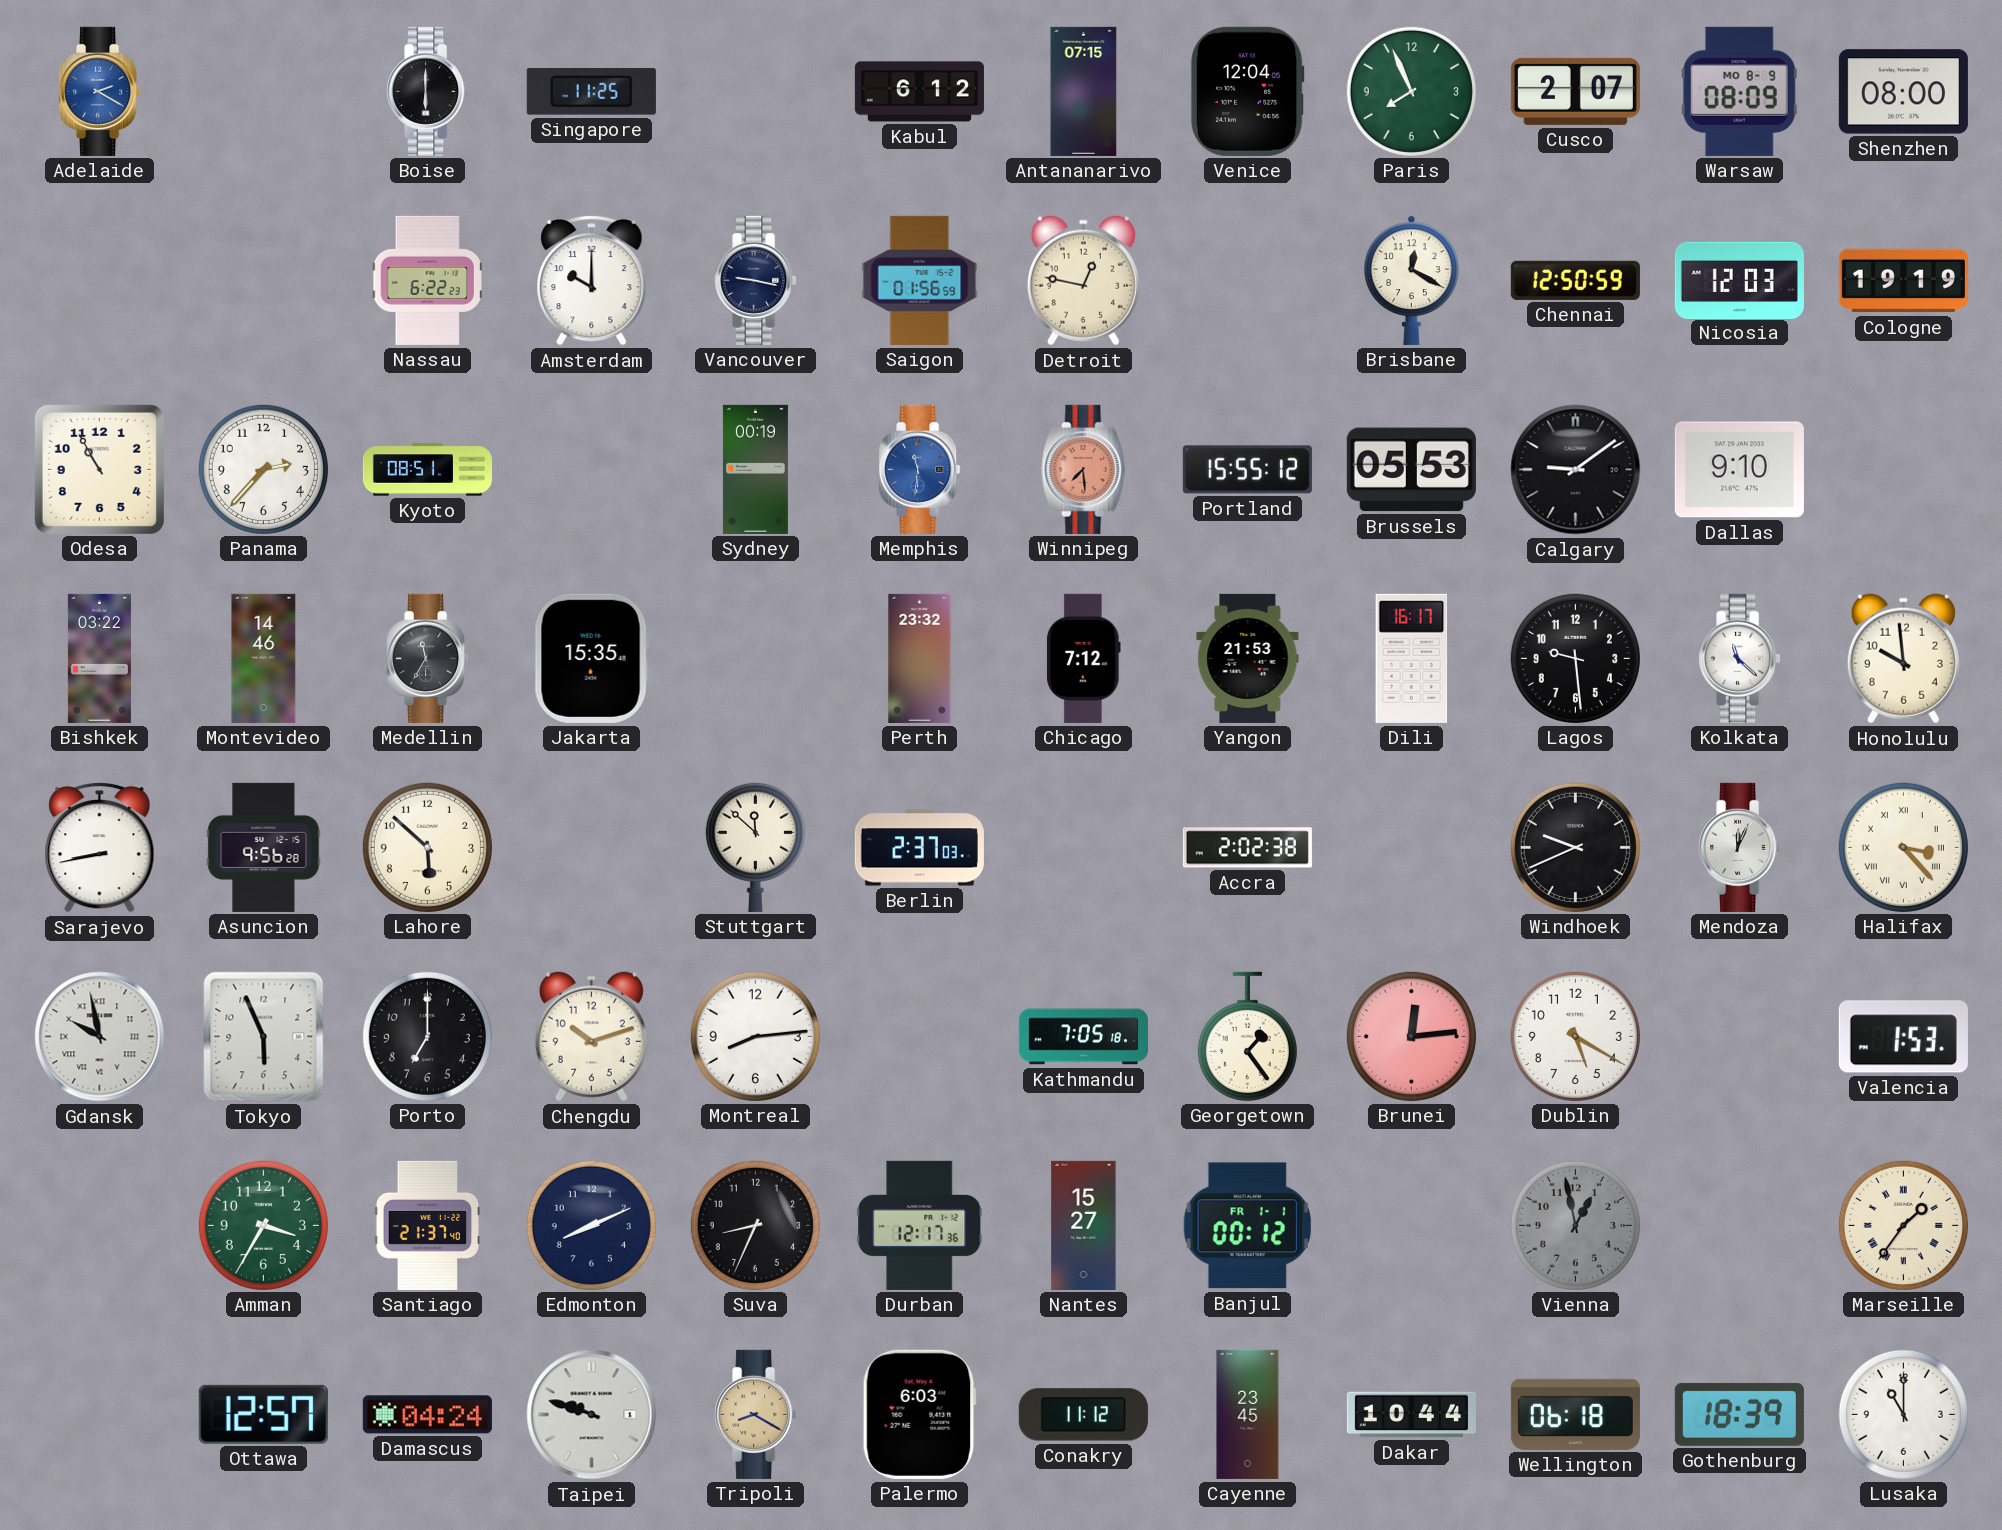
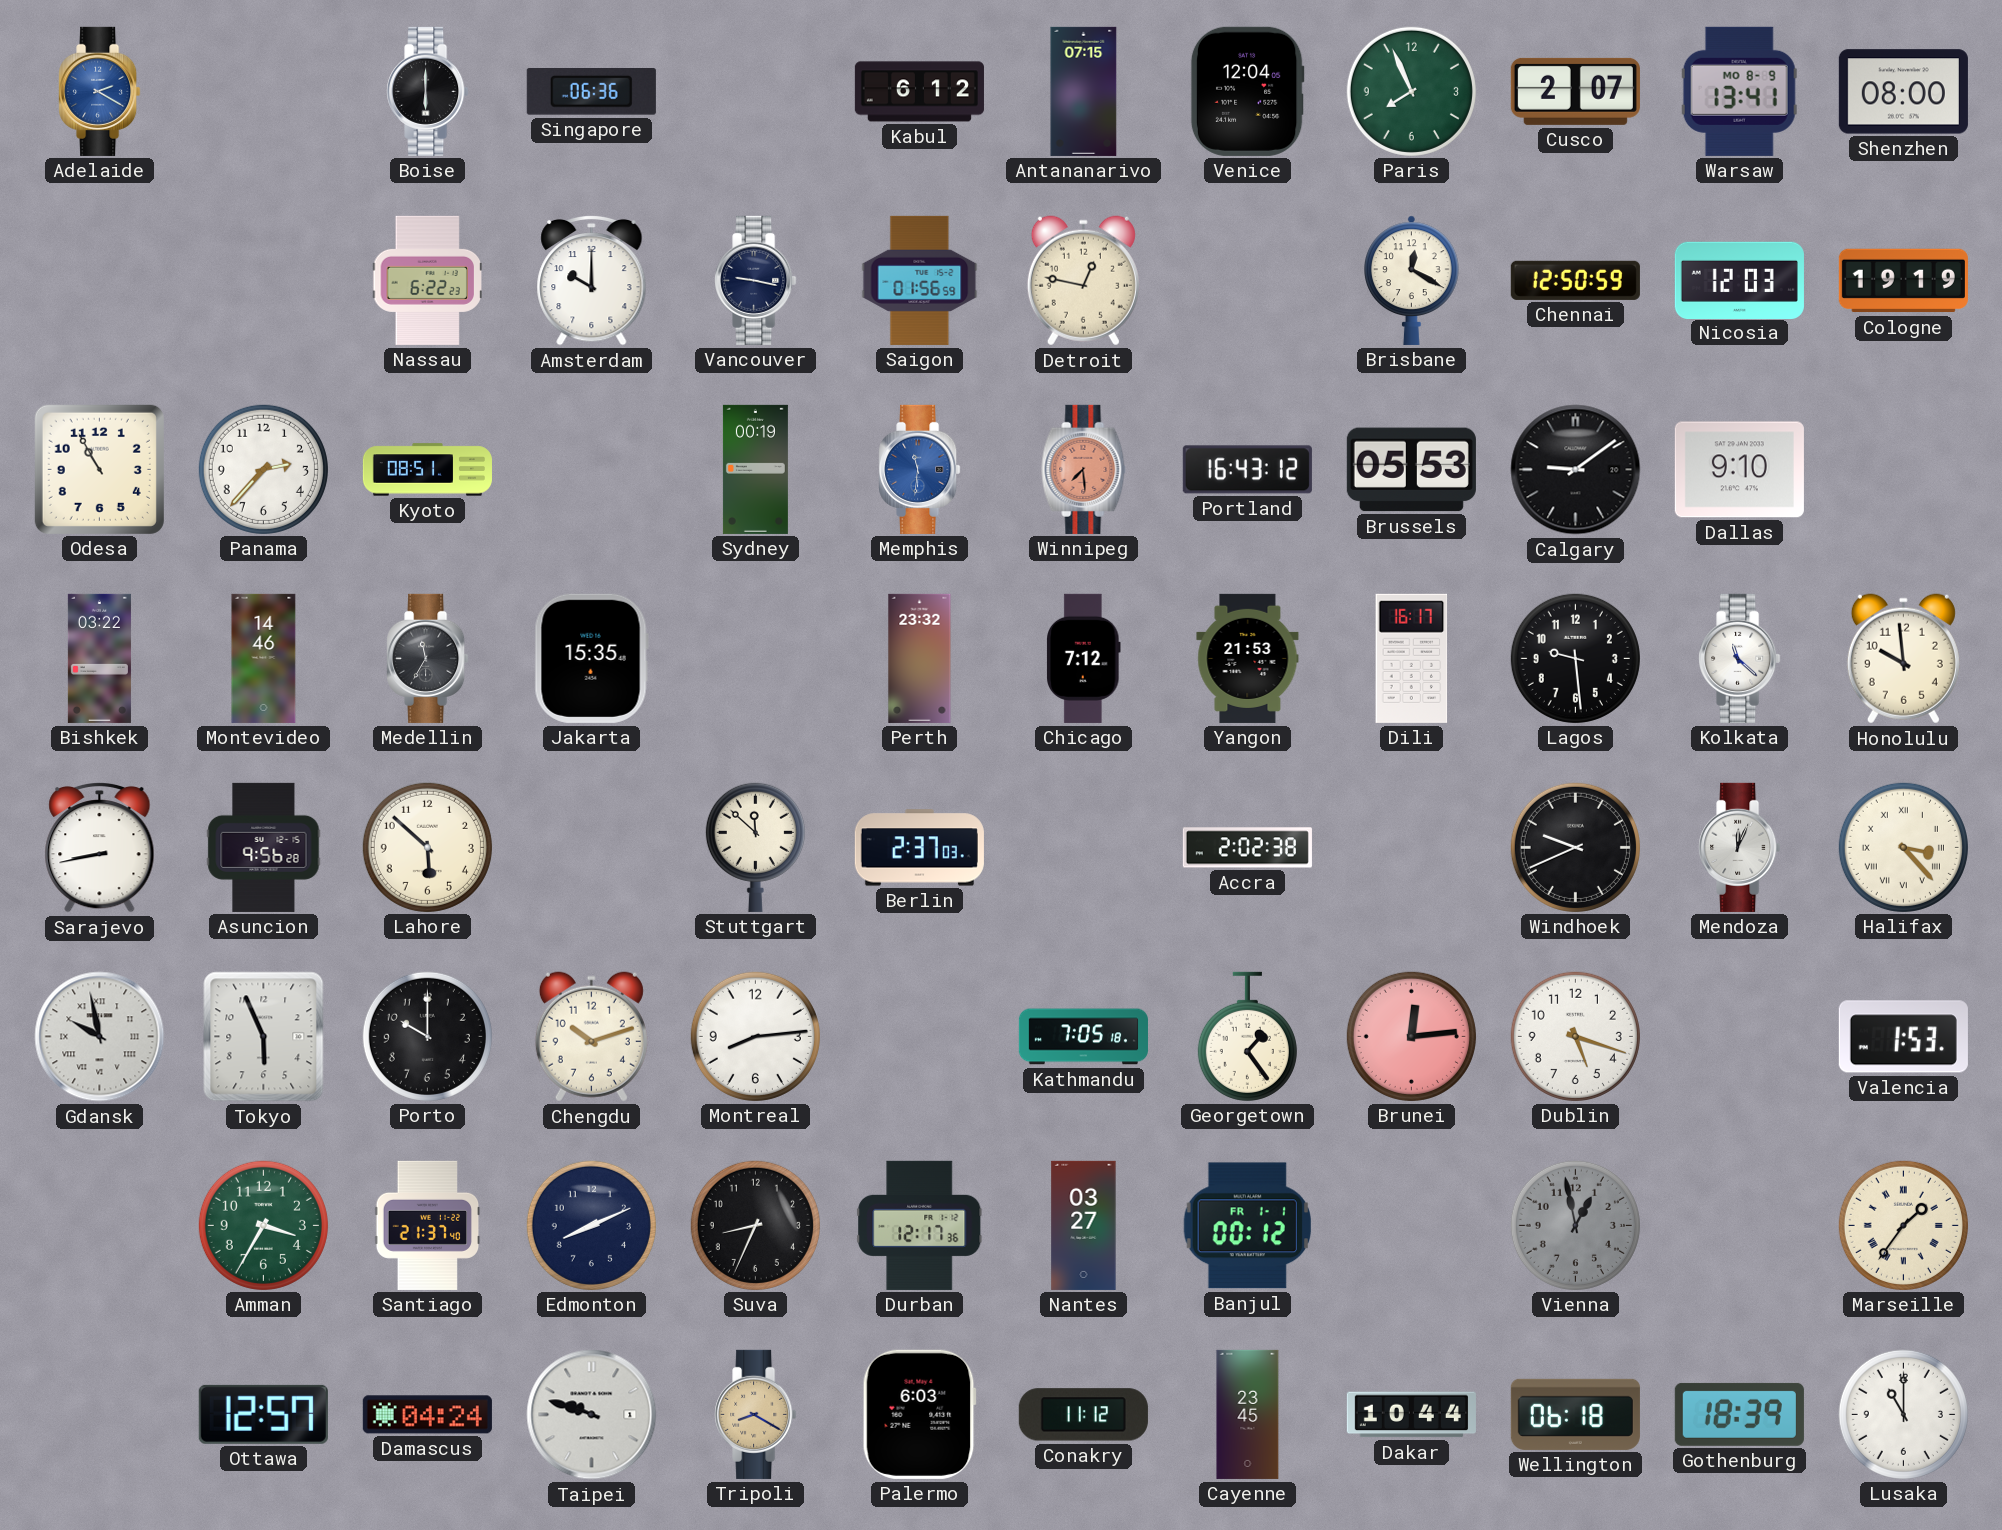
Singapore: 11:25 -> 06:36 (591, 92)
Warsaw: 08:09 -> 13:41 (1739, 91)
Portland: 15:55 -> 16:43 (1247, 470)
Porto: 7:00 -> 10:00 (427, 1036)
Dublin: 5:20 -> 5:18 (1575, 1036)
Nantes: 15:27 -> 03:27 (1084, 1225)
